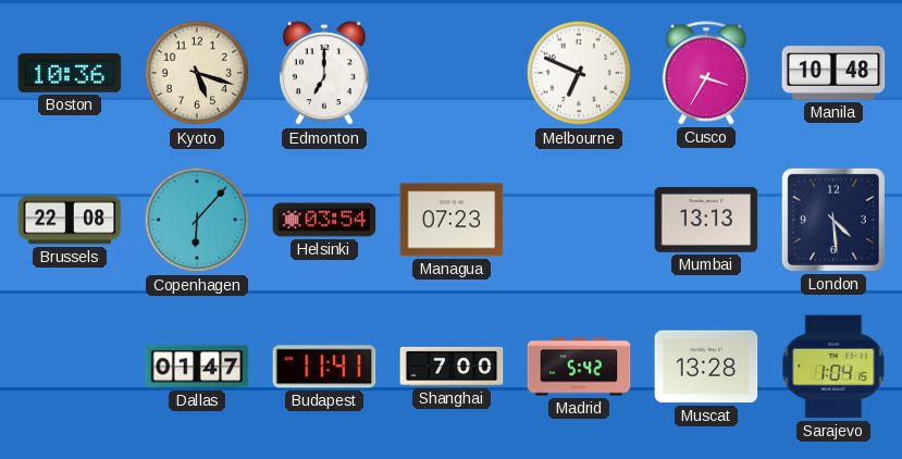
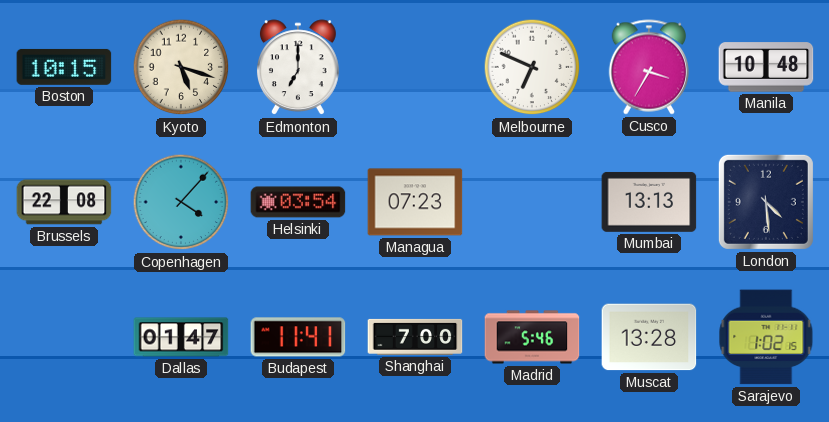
Boston: 10:36 -> 10:15 (64, 67)
Copenhagen: 6:07 -> 4:07 (181, 202)
Madrid: 5:42 -> 5:46 (532, 337)
Sarajevo: 1:04 -> 1:02 (766, 337)
